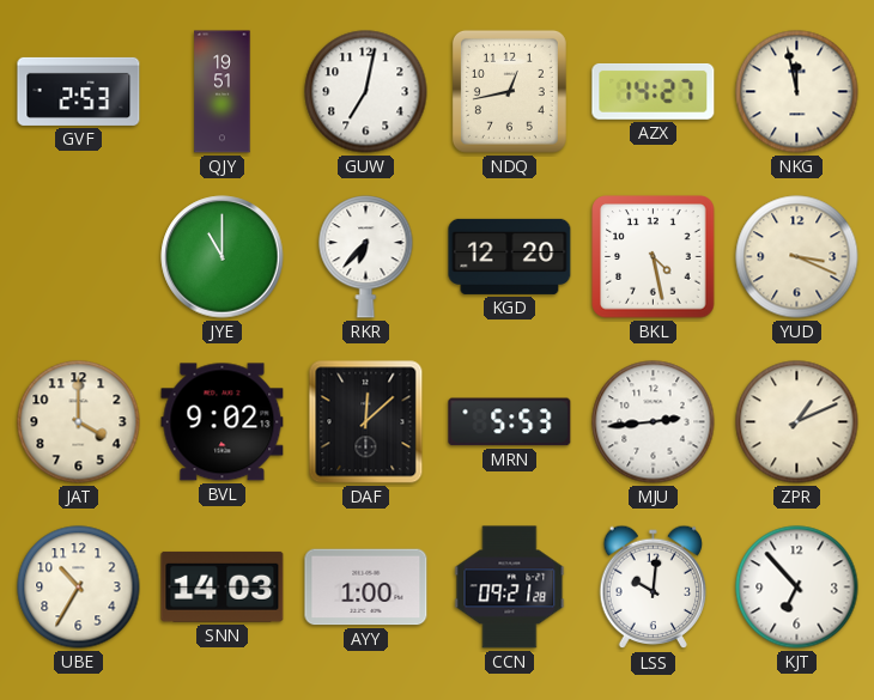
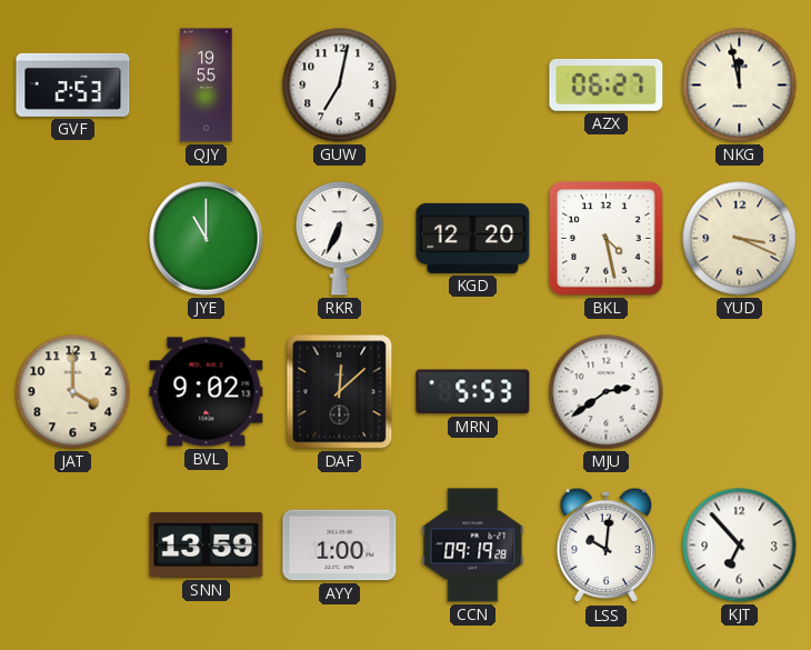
QJY: 19:51 -> 19:55 (207, 86)
NDQ: 12:43 -> none (509, 91)
AZX: 14:27 -> 06:27 (607, 84)
RKR: 6:37 -> 6:34 (340, 239)
MJU: 2:44 -> 2:39 (607, 392)
ZPR: 1:11 -> none (797, 422)
UBE: 10:35 -> none (79, 588)
SNN: 14:03 -> 13:59 (207, 544)
CCN: 09:21 -> 09:19 (473, 546)
